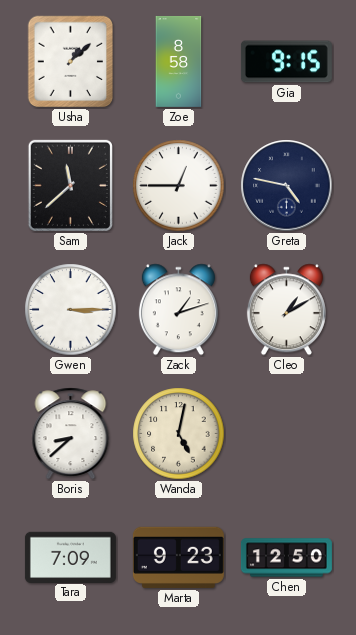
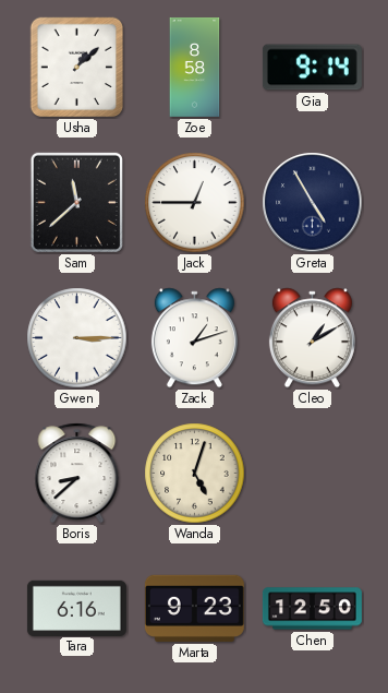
Gia: 9:15 -> 9:14 (312, 68)
Greta: 4:47 -> 4:55 (313, 203)
Wanda: 5:02 -> 5:03 (195, 474)
Tara: 7:09 -> 6:16 (76, 608)
